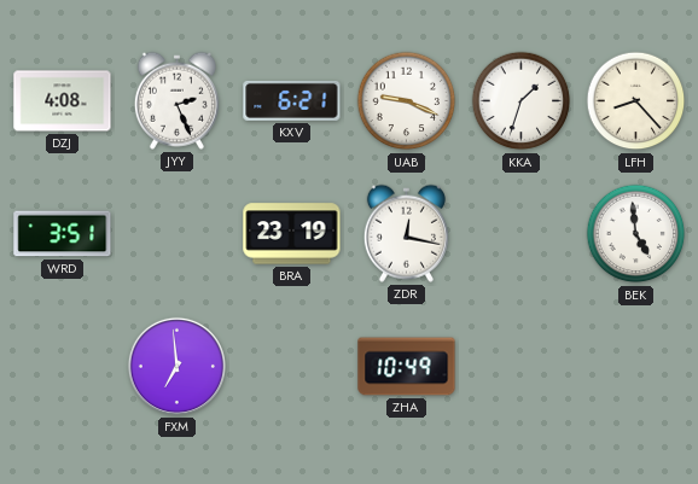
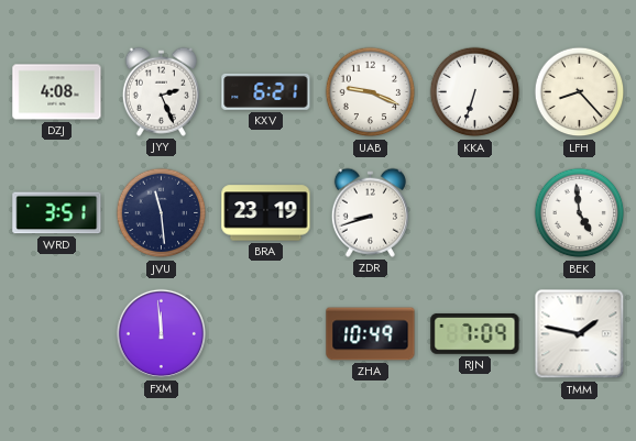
KKA: 1:33 -> 6:33 (475, 92)
JVU: none -> 11:29 (162, 213)
ZDR: 12:17 -> 8:42 (370, 212)
FXM: 6:59 -> 11:59 (161, 333)
RJN: none -> 7:09 (475, 333)
TMM: none -> 1:47 (580, 334)
